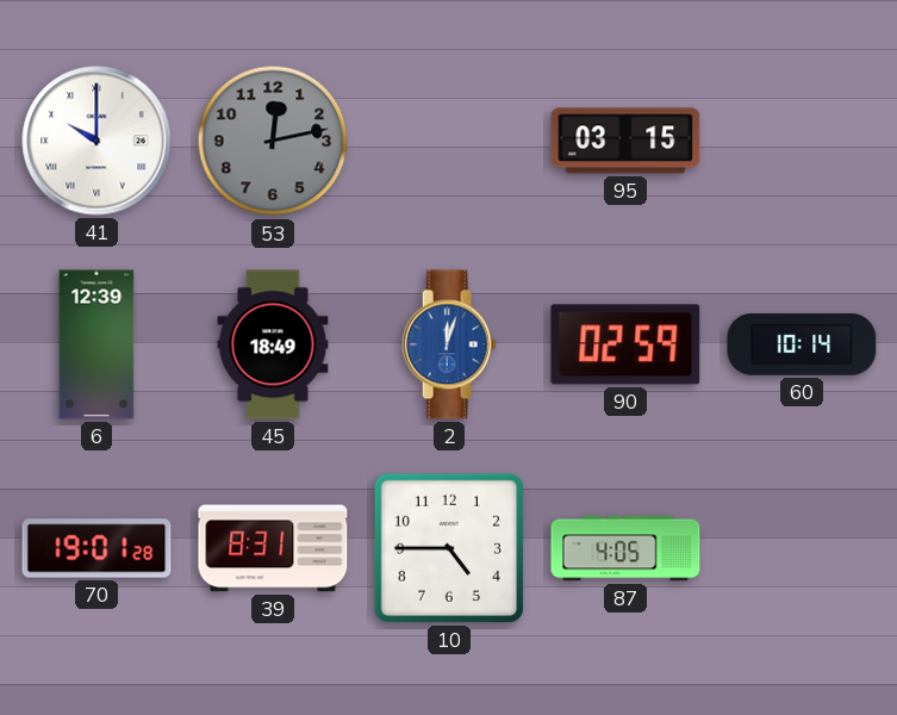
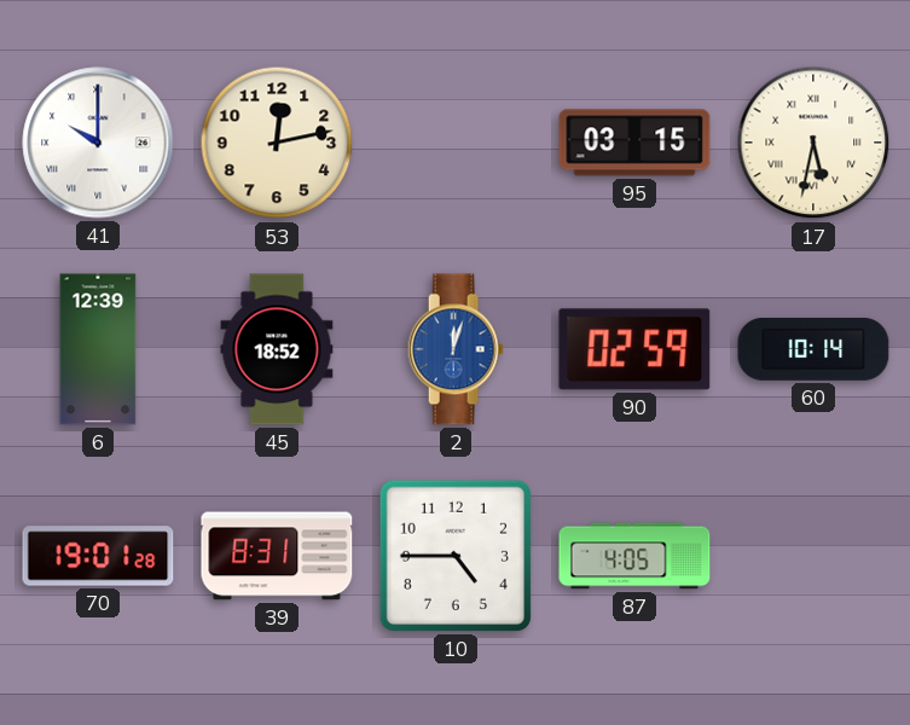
53 dial: grey -> cream (277, 143)
17: none -> 5:32 (813, 143)
45: 18:49 -> 18:52 (277, 349)
